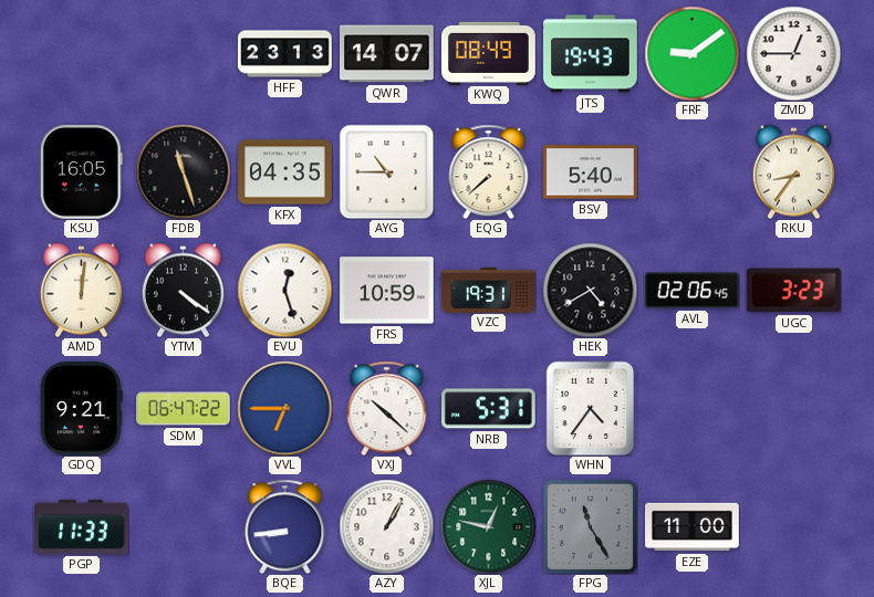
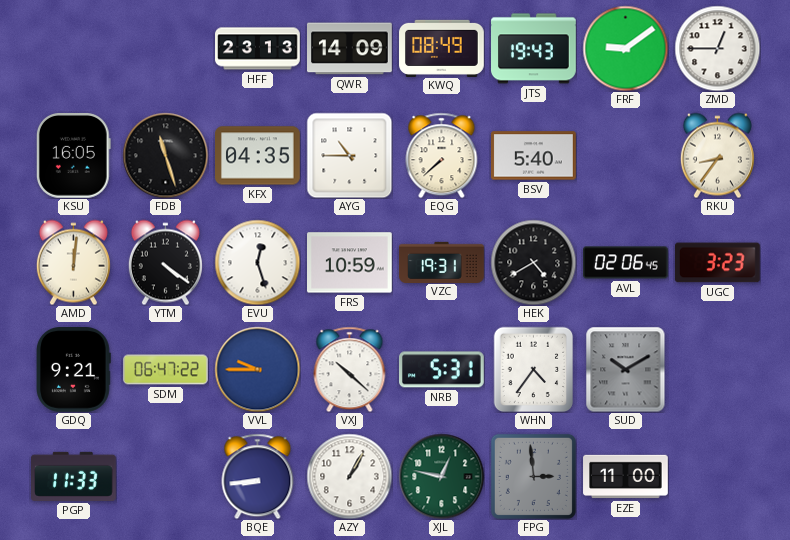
QWR: 14:07 -> 14:09 (350, 49)
VVL: 6:45 -> 9:45 (257, 369)
SUD: none -> 10:10 (626, 369)
FPG: 11:25 -> 2:59 (533, 476)
